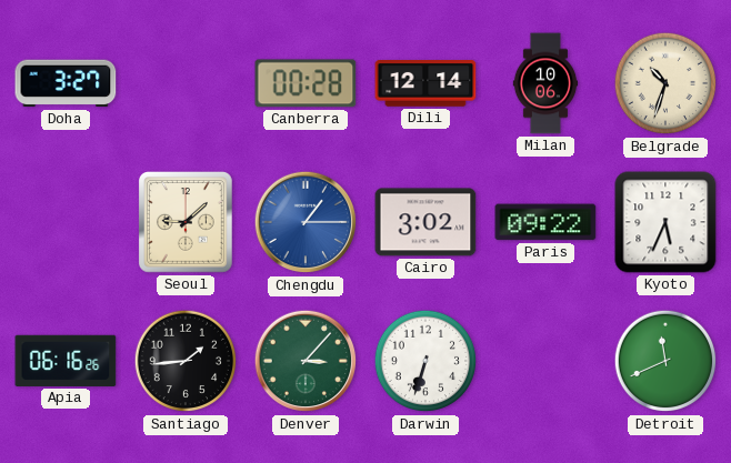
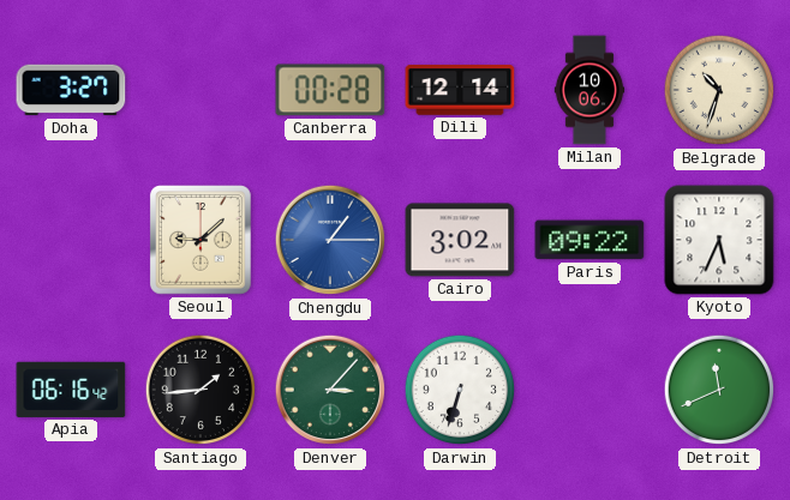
Apia: 06:16:26 -> 06:16:42 (71, 390)
